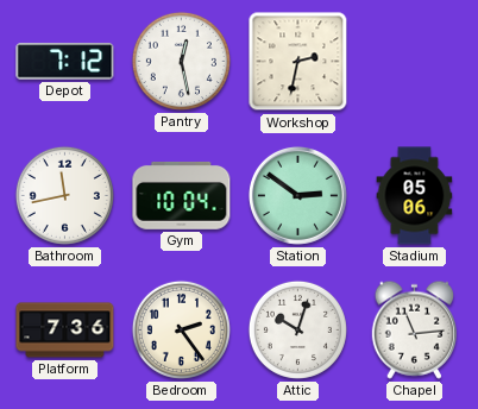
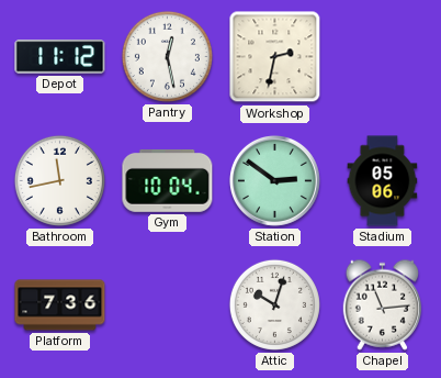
Depot: 7:12 -> 11:12 (60, 57)
Bedroom: 2:24 -> none (181, 329)
